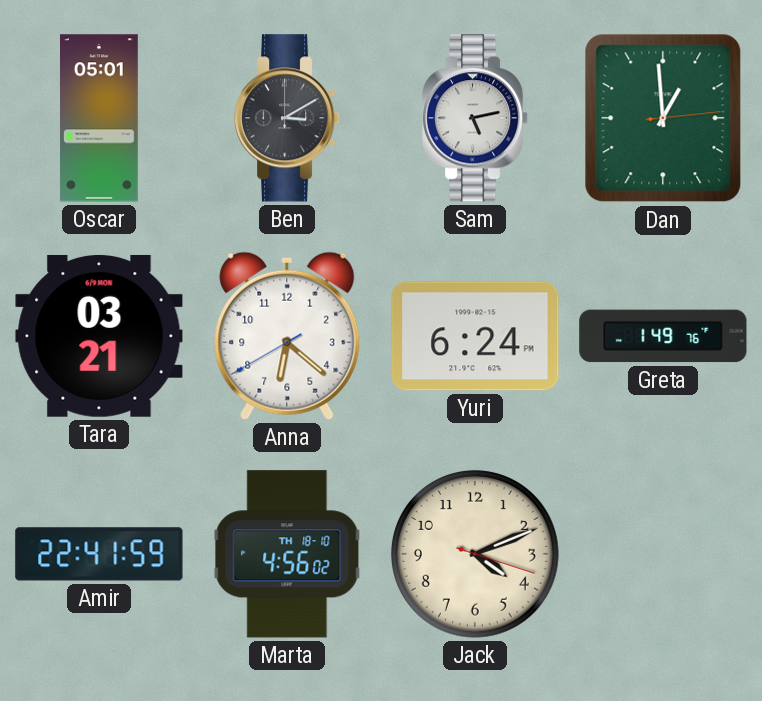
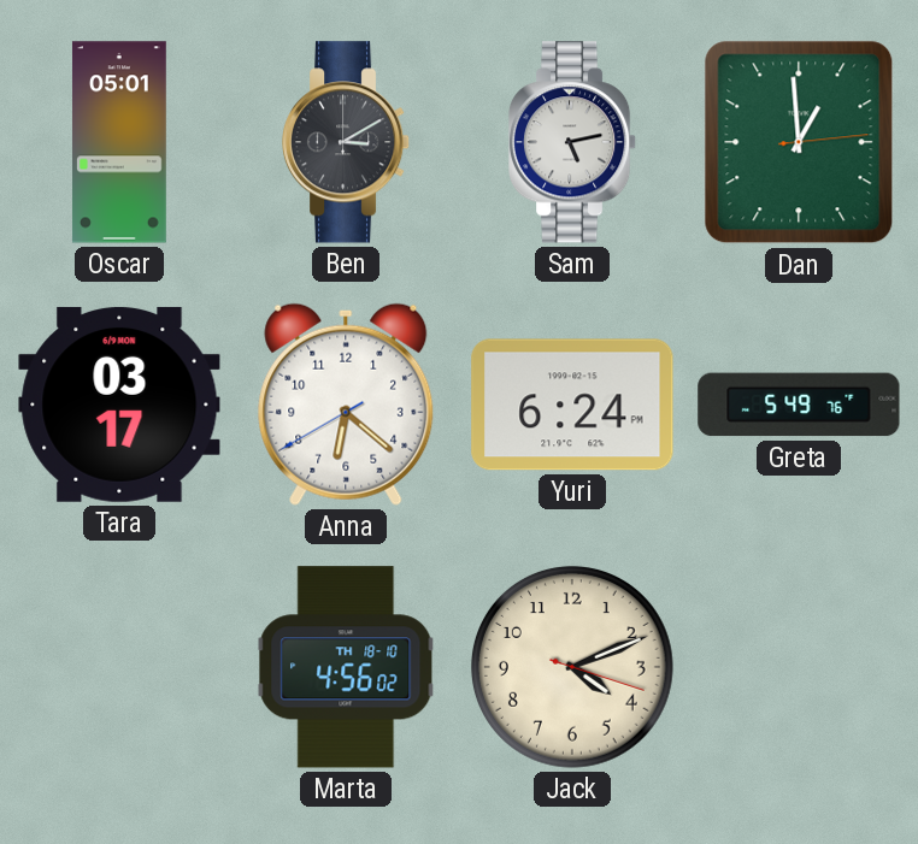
Tara: 03:21 -> 03:17 (119, 405)
Greta: 1:49 -> 5:49 (799, 405)
Amir: 22:41 -> none (99, 554)
